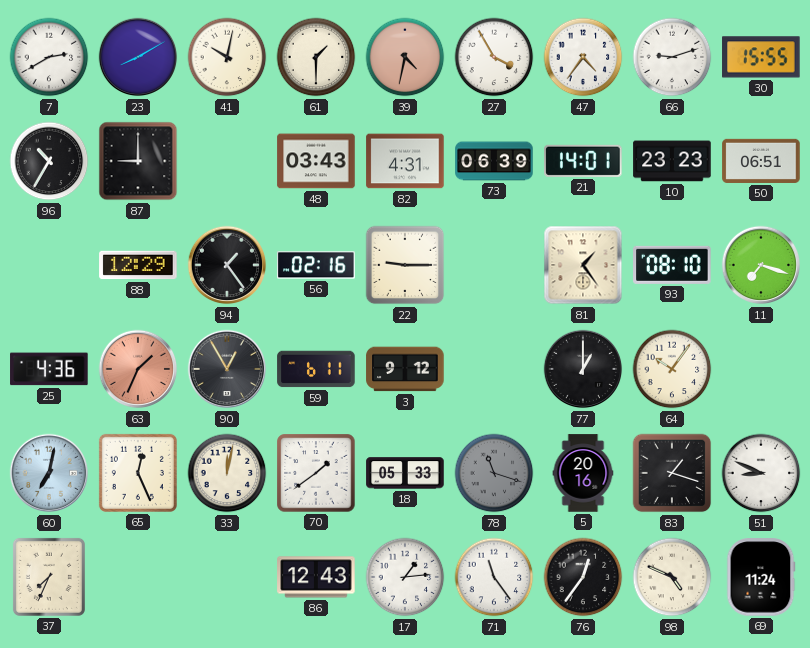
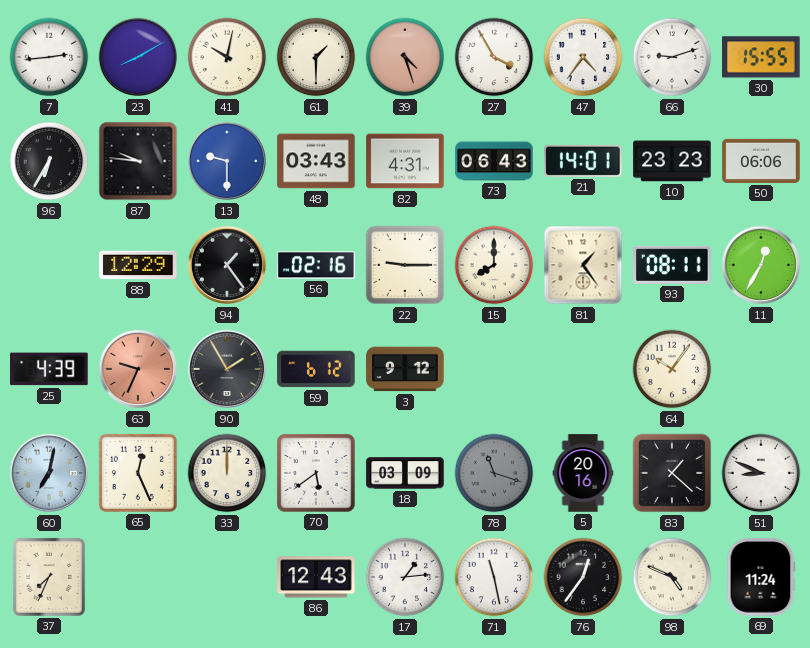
7: 2:40 -> 2:44 (49, 57)
39: 4:32 -> 4:27 (405, 57)
96: 10:35 -> 6:35 (49, 161)
87: 9:00 -> 9:46 (138, 161)
13: none -> 9:30 (227, 161)
73: 06:39 -> 06:43 (494, 161)
50: 06:51 -> 06:06 (761, 161)
15: none -> 8:00 (494, 265)
93: 08:10 -> 08:11 (672, 265)
11: 7:18 -> 12:35 (761, 265)
25: 4:36 -> 4:39 (49, 369)
63: 1:34 -> 9:34 (138, 369)
90: 12:55 -> 1:55 (227, 369)
59: 6:11 -> 6:12 (316, 369)
77: 1:00 -> none (583, 369)
33: 12:02 -> 12:00 (227, 473)
70: 1:39 -> 5:39 (316, 473)
18: 05:33 -> 03:09 (405, 473)
83: 1:18 -> 1:22 (672, 473)
71: 11:24 -> 11:28 (494, 577)
